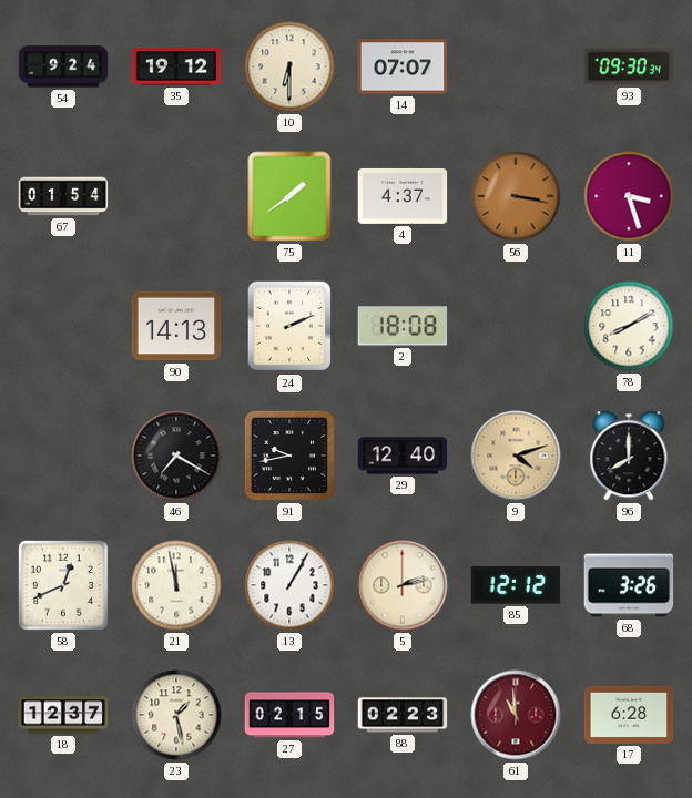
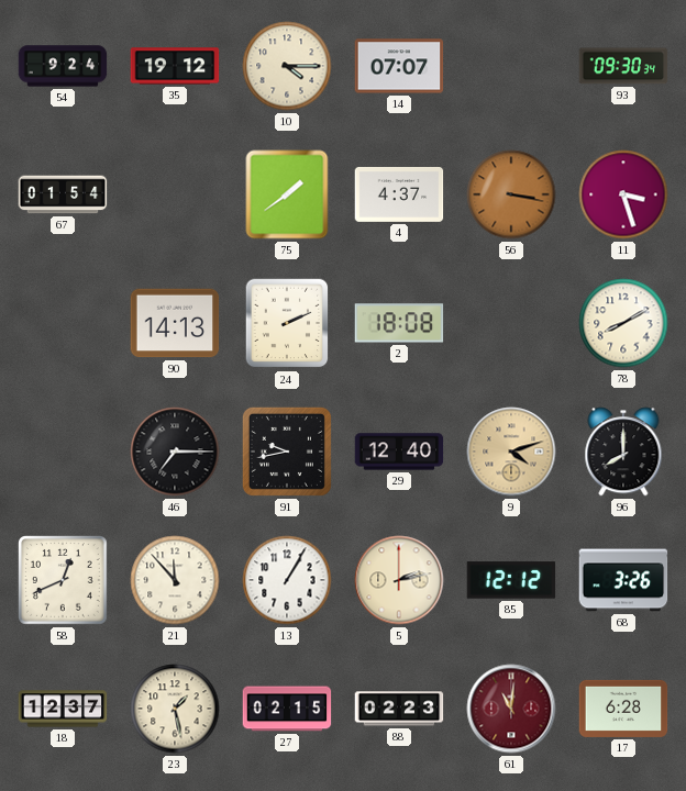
10: 6:30 -> 4:15 (287, 66)
46: 7:20 -> 7:15 (175, 452)
21: 11:58 -> 11:53 (175, 580)
61: 10:59 -> 11:01 (511, 709)
